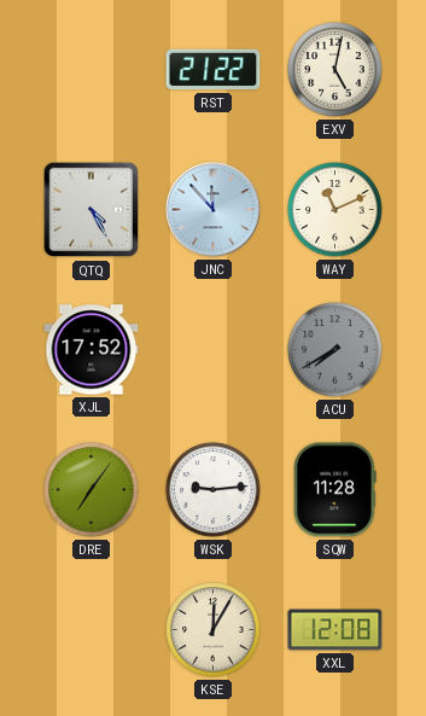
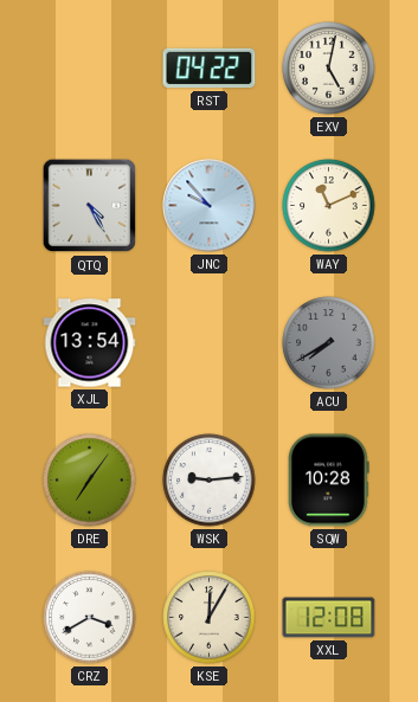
RST: 21:22 -> 04:22 (210, 69)
JNC: 11:53 -> 9:53 (210, 206)
XJL: 17:52 -> 13:54 (90, 343)
SQW: 11:28 -> 10:28 (329, 481)
CRZ: none -> 3:40 (90, 618)
